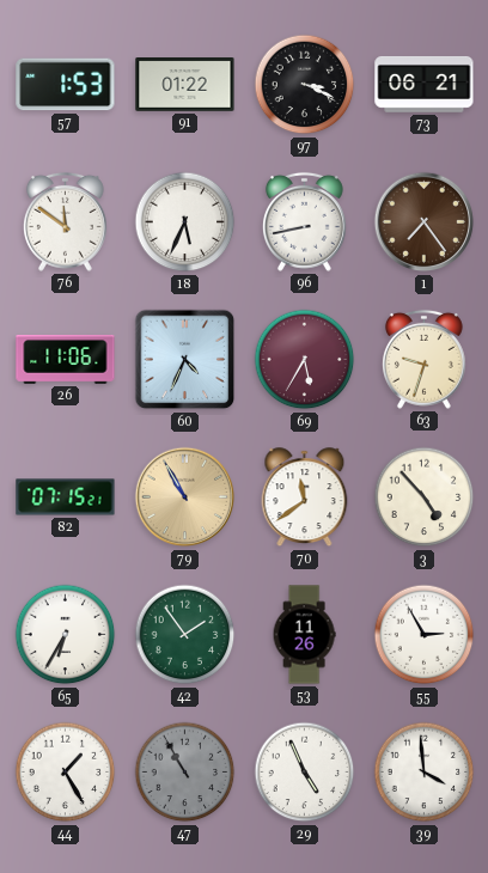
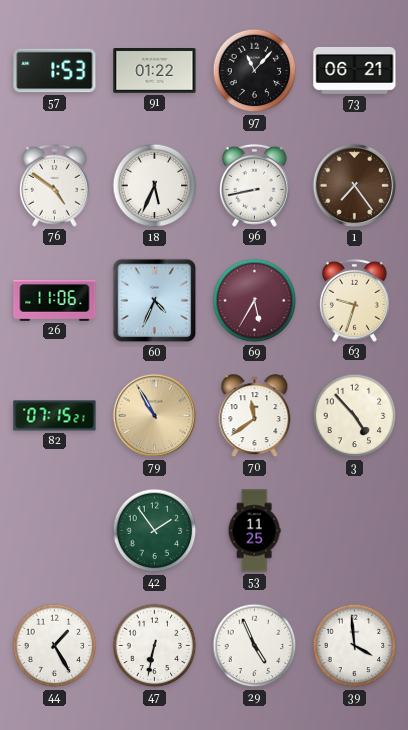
97: 3:19 -> 11:07 (255, 71)
76: 11:51 -> 4:51 (54, 185)
65: 6:35 -> none (66, 635)
53: 11:26 -> 11:25 (254, 531)
55: 2:55 -> none (425, 635)
47: 10:55 -> 6:32 (155, 646)
47 dial: grey -> white (155, 646)
